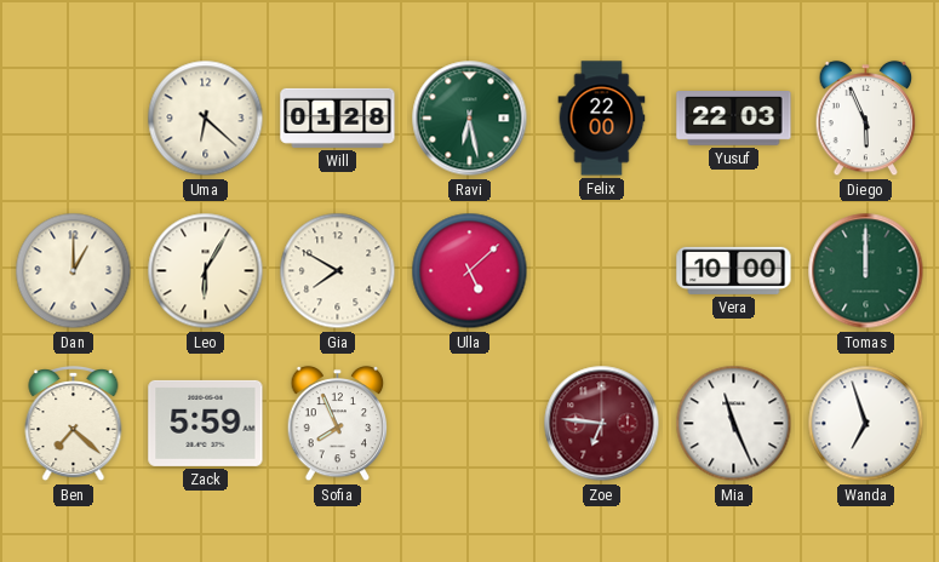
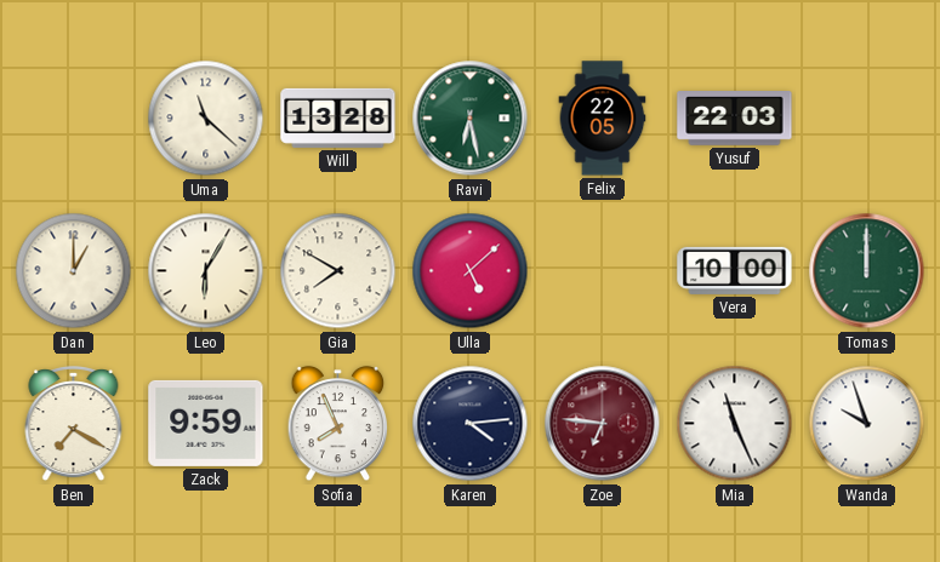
Uma: 6:22 -> 11:22 (206, 119)
Will: 01:28 -> 13:28 (338, 117)
Felix: 22:00 -> 22:05 (603, 119)
Diego: 5:56 -> none (866, 119)
Ben: 7:22 -> 7:20 (74, 425)
Zack: 5:59 -> 9:59 (206, 423)
Karen: none -> 4:14 (471, 424)
Wanda: 6:57 -> 9:57 (867, 424)
